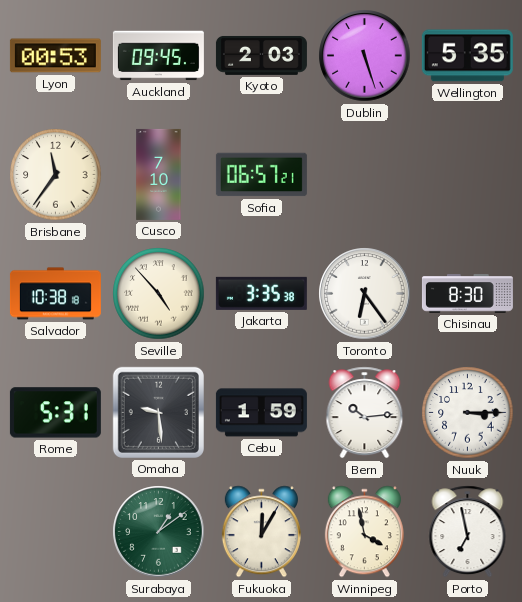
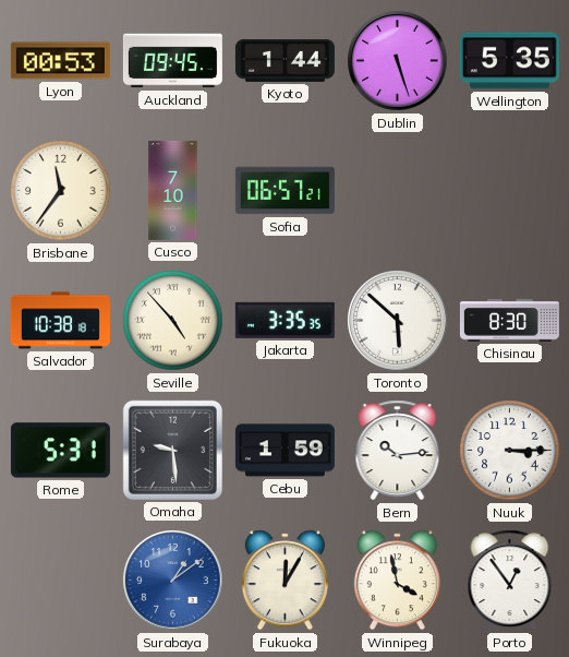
Kyoto: 2:03 -> 1:44 (284, 60)
Jakarta: 3:35:38 -> 3:35:35 (284, 320)
Toronto: 6:24 -> 5:52 (398, 321)
Surabaya dial: green -> blue (173, 581)
Porto: 6:58 -> 12:54 (510, 581)
